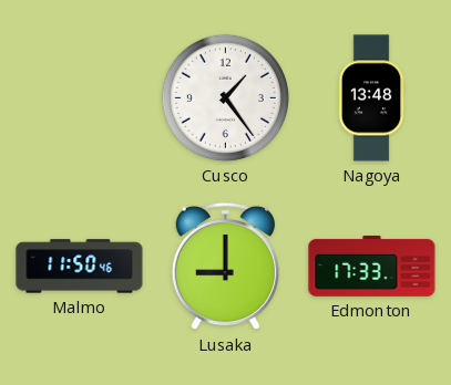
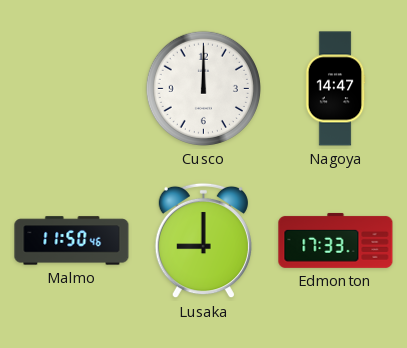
Cusco: 1:24 -> 12:00 (203, 88)
Nagoya: 13:48 -> 14:47 (335, 89)
